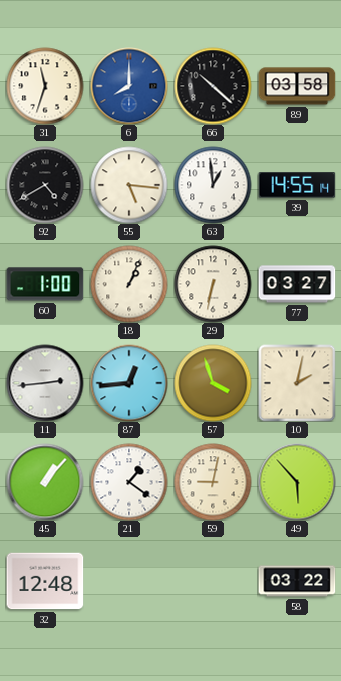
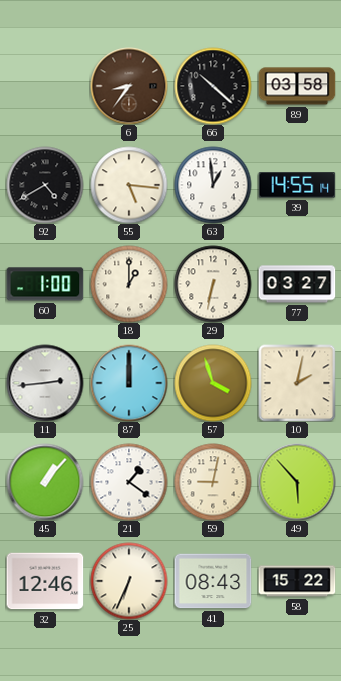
31: 11:33 -> none (45, 86)
6: 8:00 -> 8:36 (129, 86)
6 dial: blue -> brown (129, 86)
18: 1:04 -> 1:00 (129, 284)
87: 12:44 -> 12:00 (129, 383)
32: 12:48 -> 12:46 (45, 581)
25: none -> 6:34 (129, 581)
41: none -> 08:43 (213, 581)
58: 03:22 -> 15:22 (297, 581)
